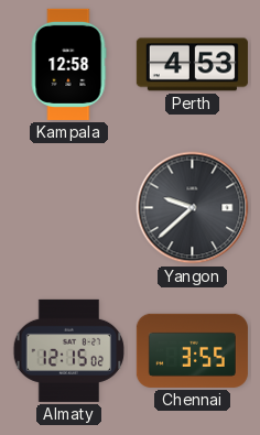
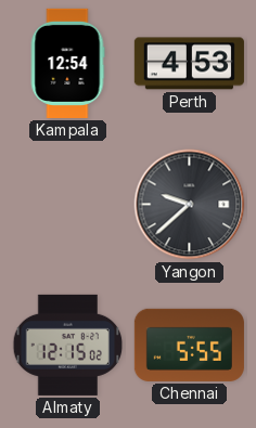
Kampala: 12:58 -> 12:54 (67, 63)
Chennai: 3:55 -> 5:55 (189, 345)
